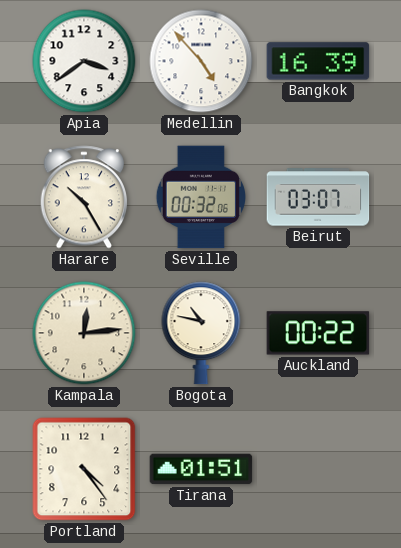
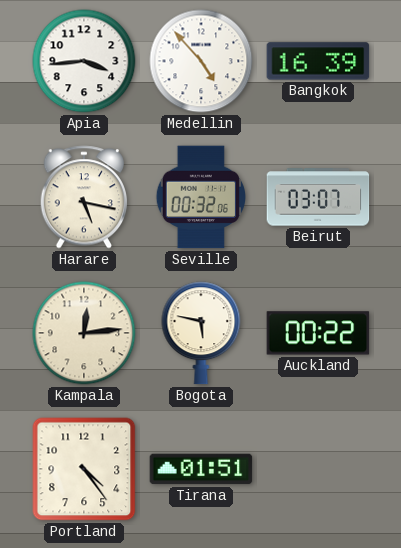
Apia: 3:39 -> 3:44 (84, 61)
Harare: 10:25 -> 5:17 (84, 197)
Bogota: 10:47 -> 5:47 (201, 333)
